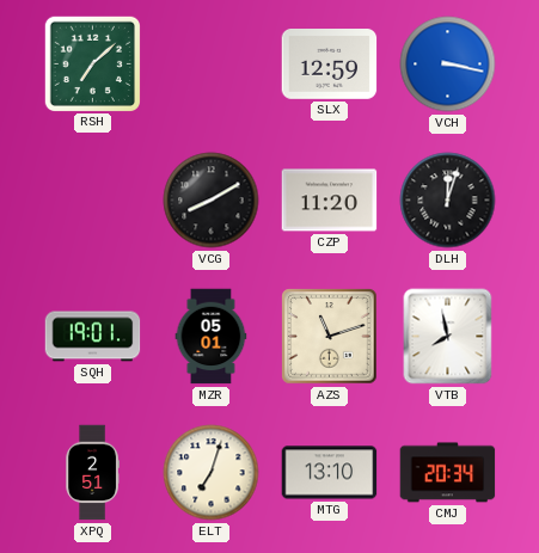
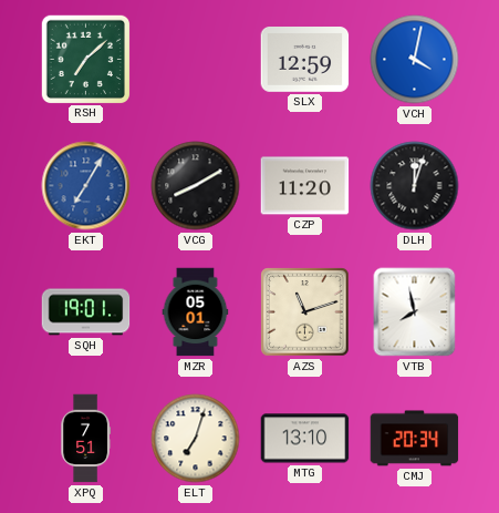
VCH: 3:17 -> 4:02 (415, 60)
EKT: none -> 7:05 (86, 186)
XPQ: 2:51 -> 7:51 (85, 439)
